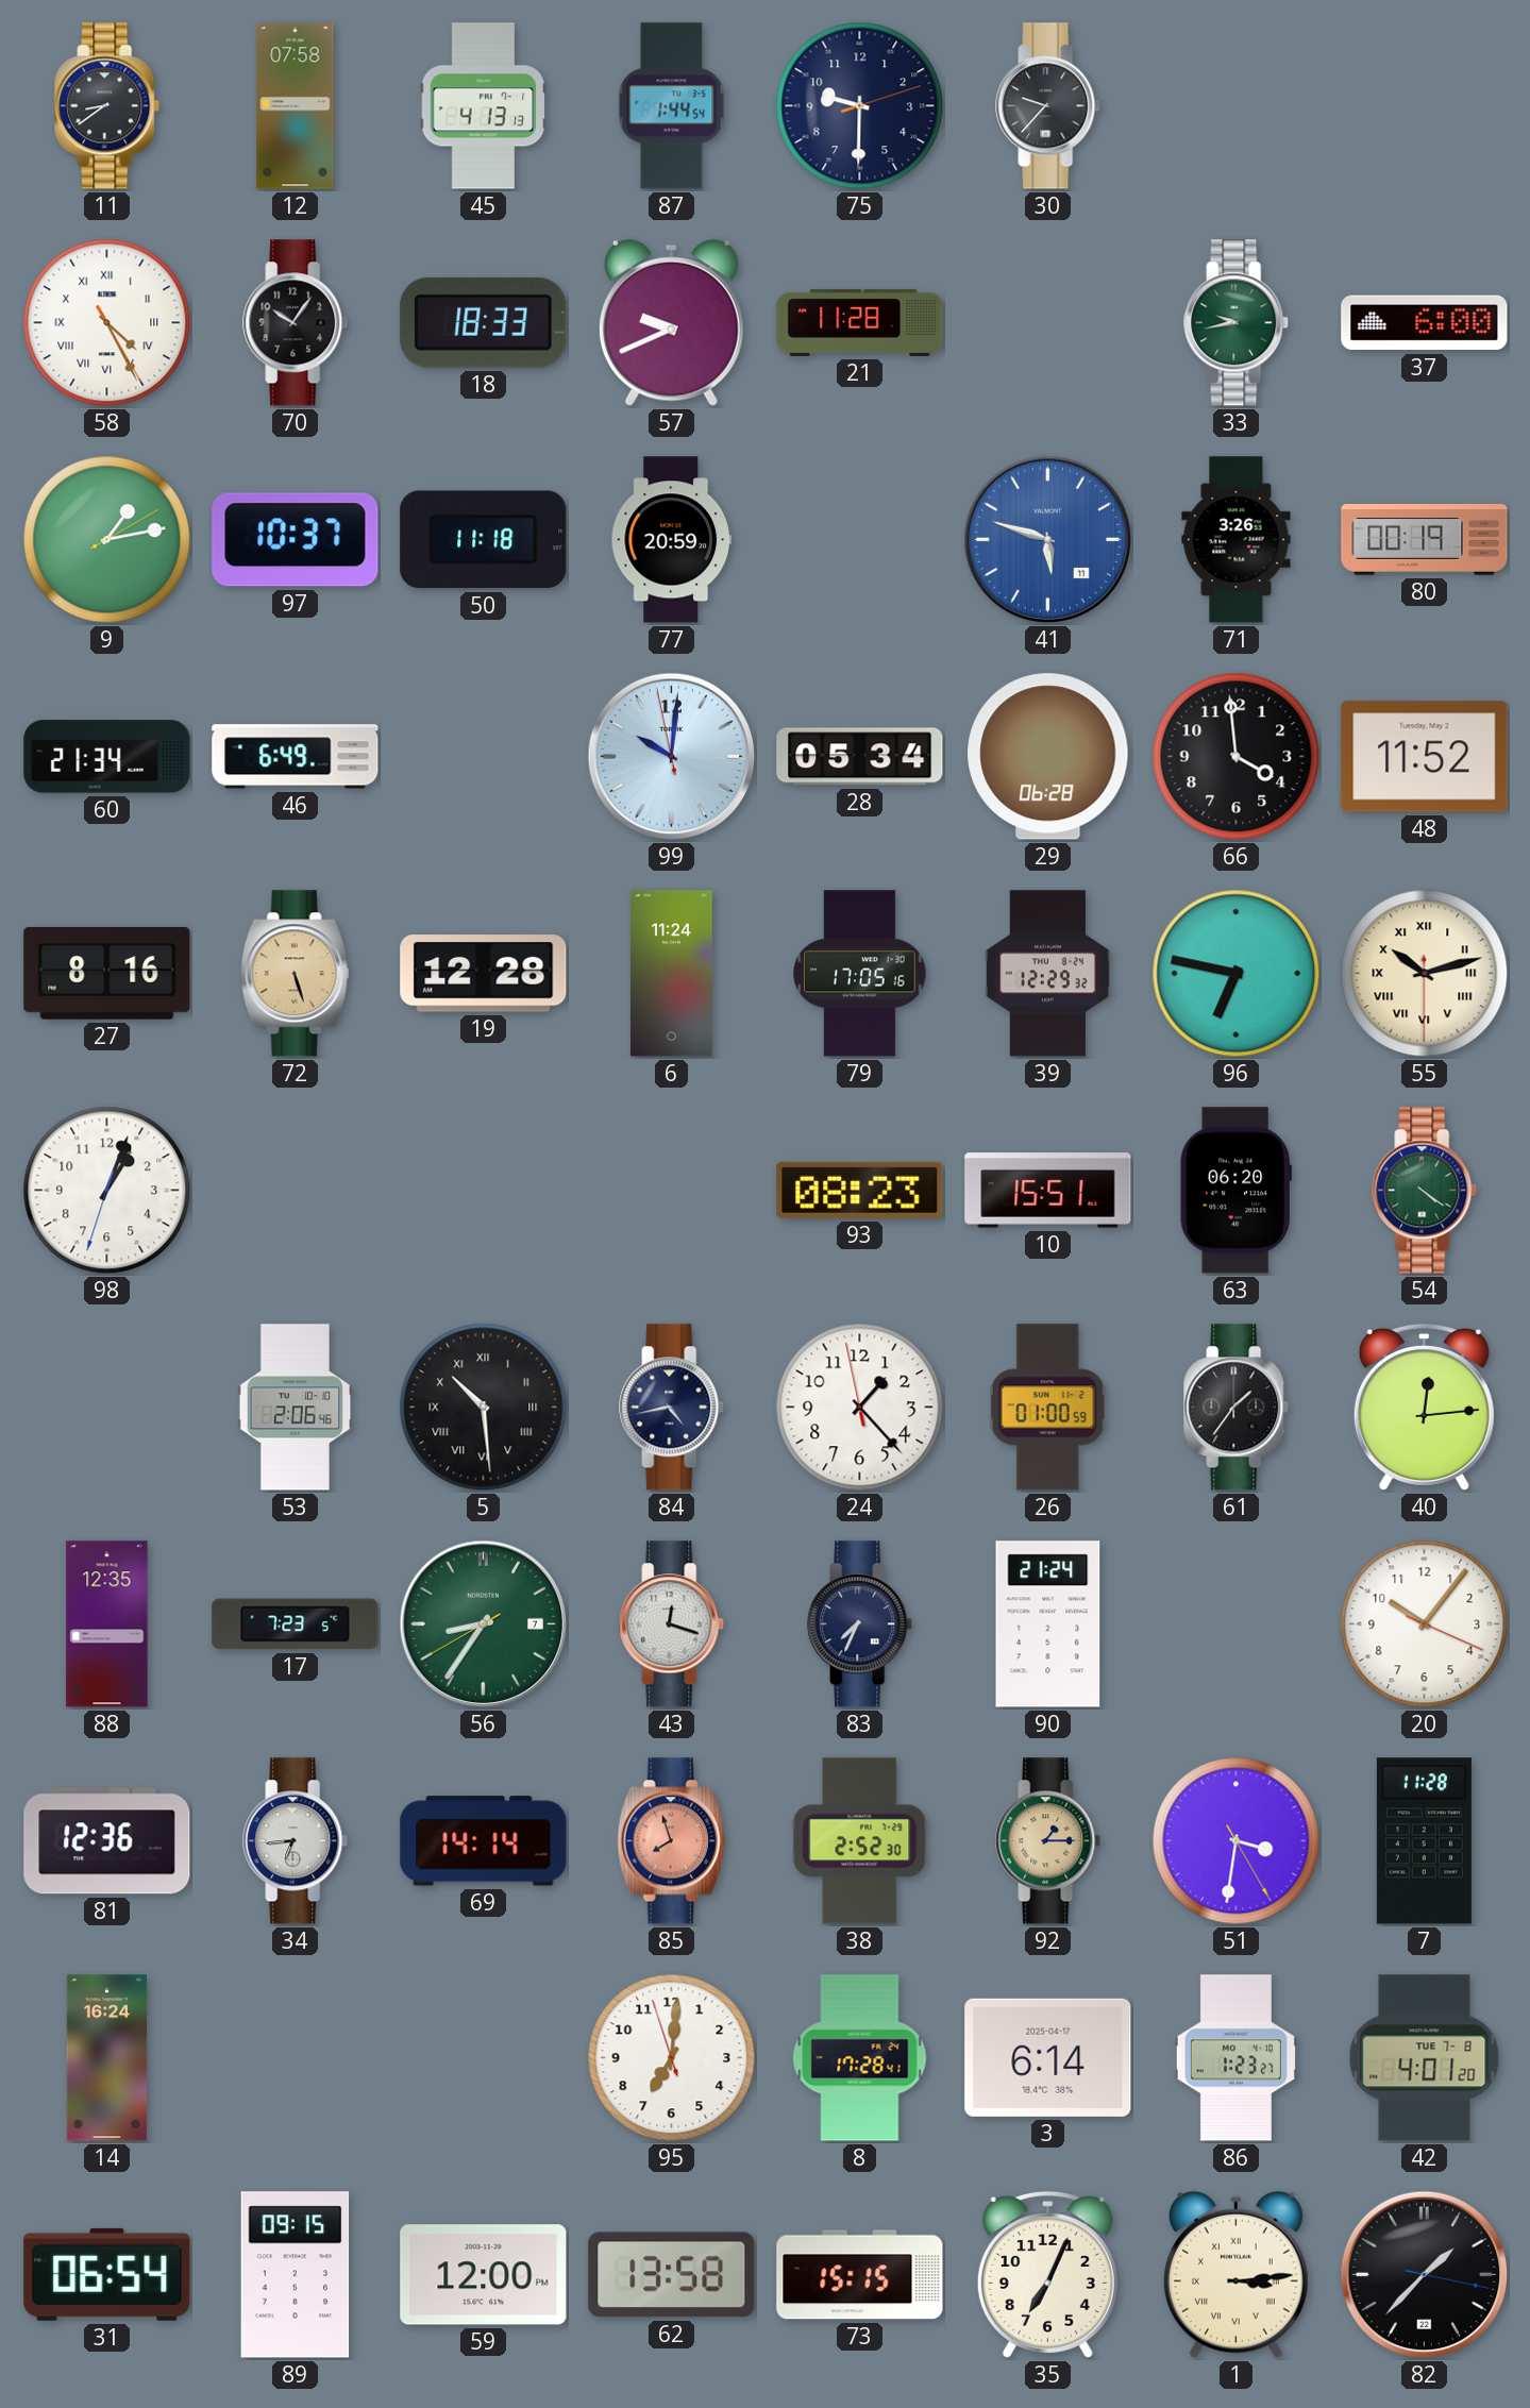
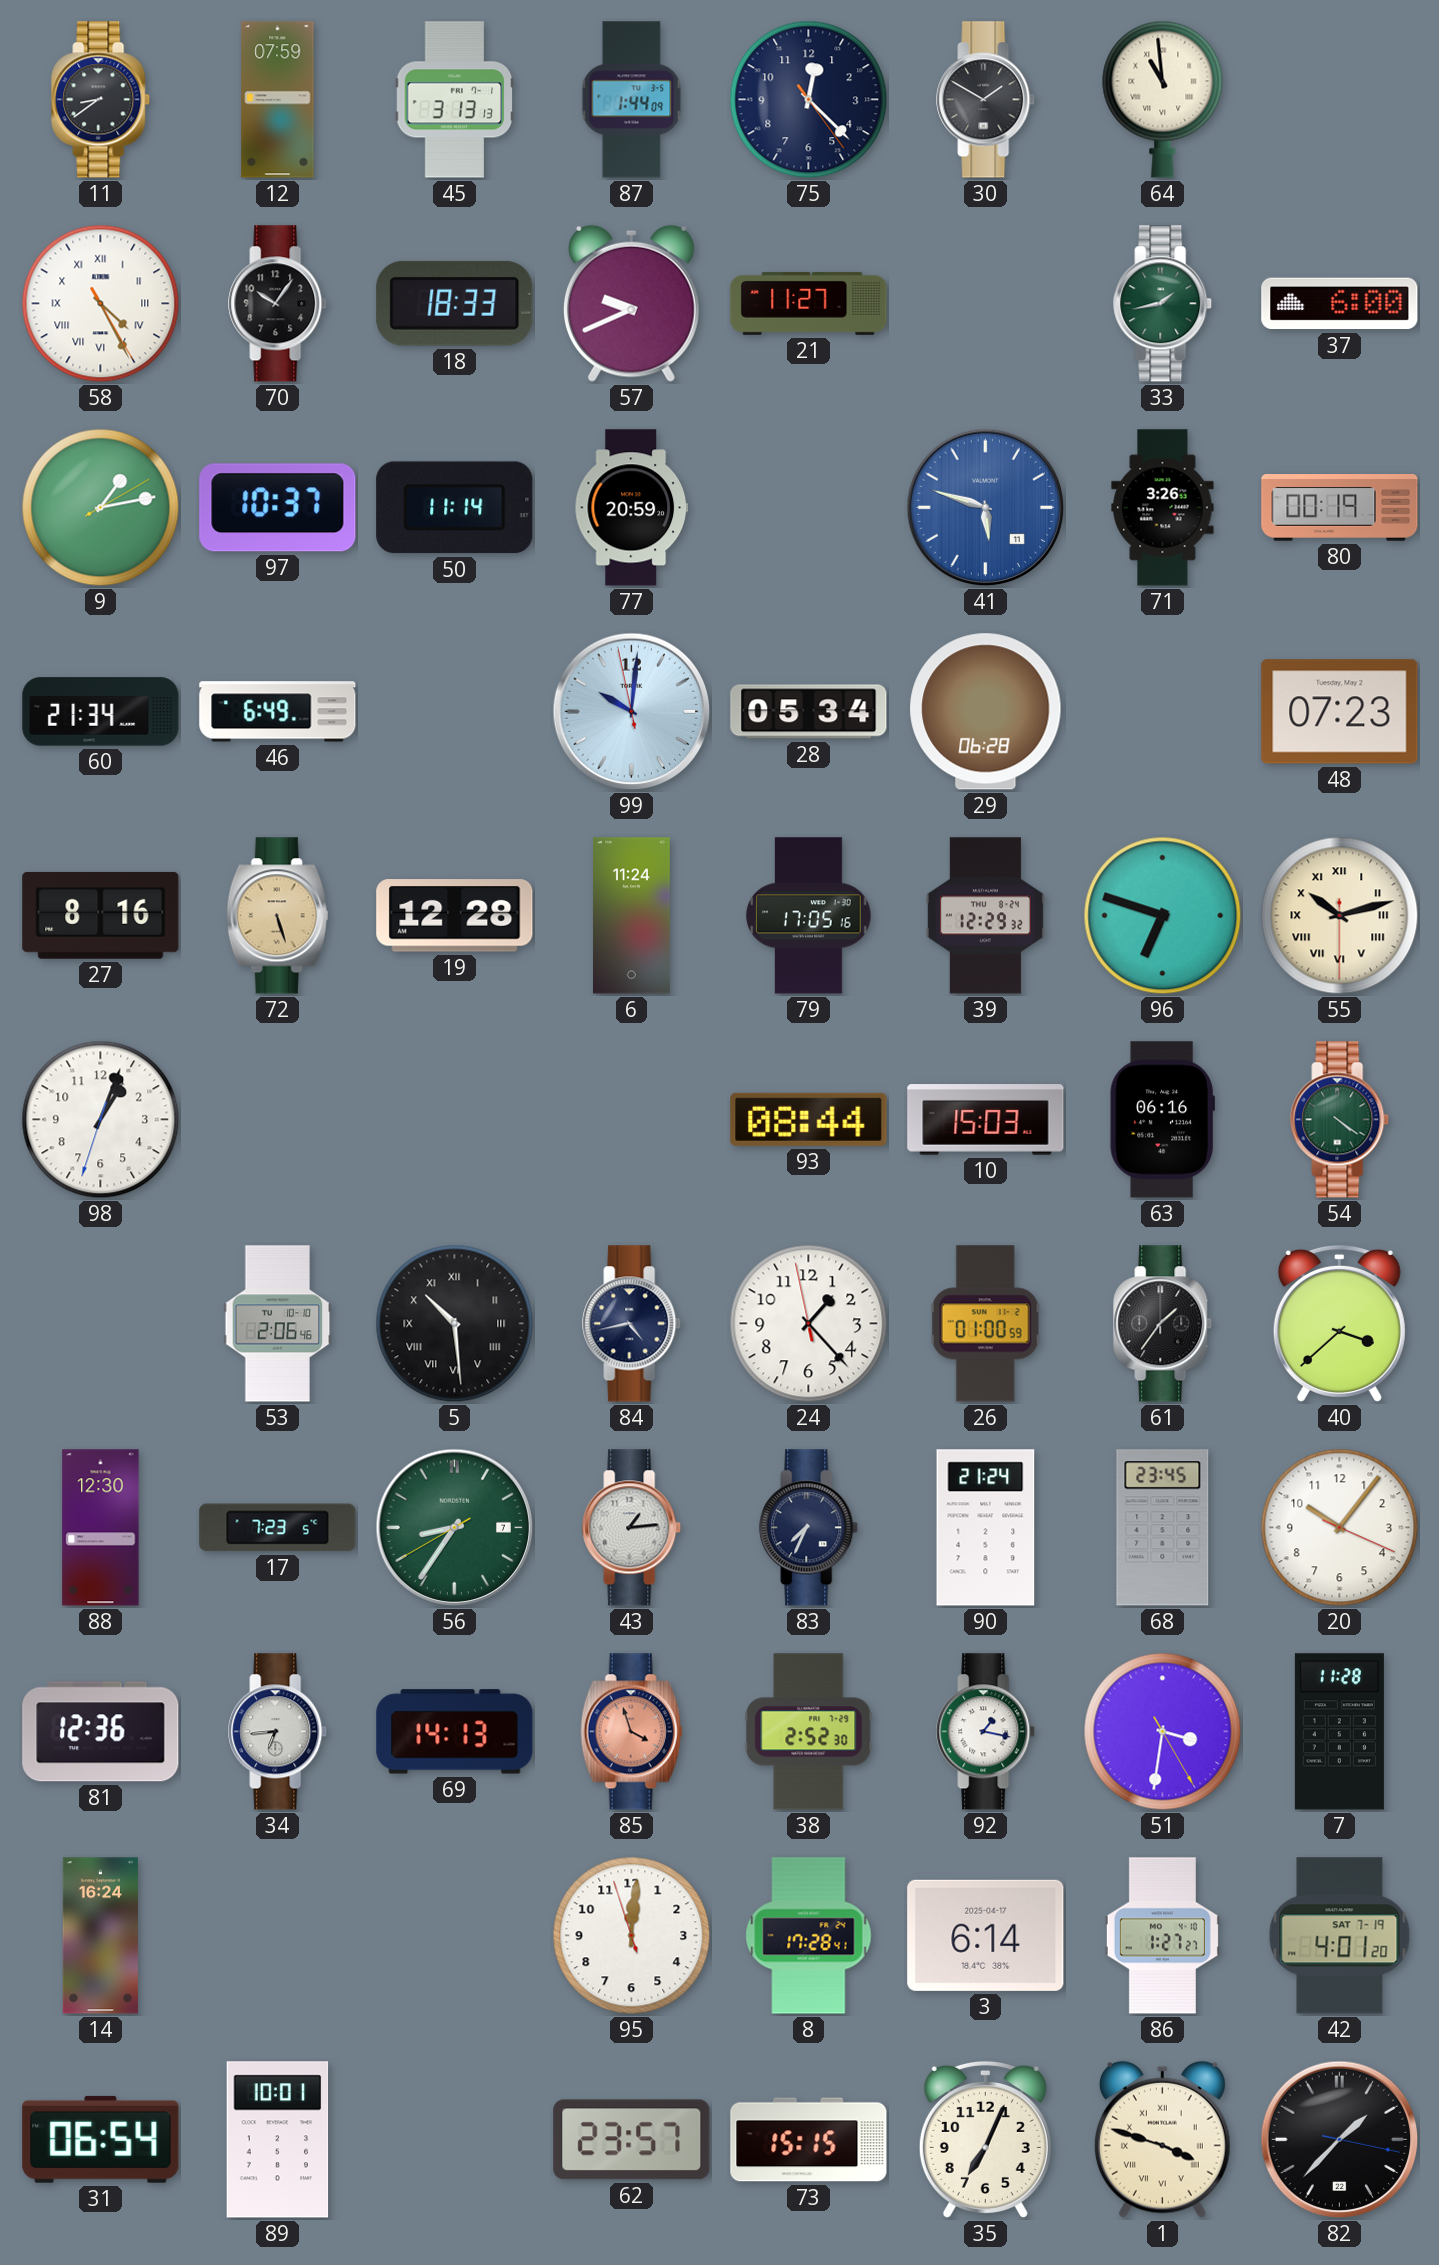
12: 07:58 -> 07:59 (278, 100)
45: 4:13 -> 3:13 (455, 100)
87: 1:44:54 -> 1:44:09 (632, 100)
75: 9:30 -> 12:22 (809, 100)
30: 9:37 -> 1:50 (986, 100)
64: none -> 10:59 (1163, 99)
21: 11:28 -> 11:27 (809, 303)
33: 9:43 -> 1:43 (1163, 304)
50: 11:18 -> 11:14 (455, 508)
66: 3:59 -> none (1237, 757)
48: 11:52 -> 07:23 (1340, 712)
96: 6:47 -> 6:48 (1163, 916)
93: 08:23 -> 08:44 (809, 1119)
10: 15:51 -> 15:03 (986, 1120)
63: 06:20 -> 06:16 (1162, 1120)
40: 12:14 -> 3:38 (1339, 1323)
88: 12:35 -> 12:30 (101, 1528)
43: 12:18 -> 1:14 (632, 1528)
68: none -> 23:45 (1163, 1528)
69: 14:14 -> 14:13 (455, 1732)
85: 7:57 -> 3:57 (632, 1732)
92: 1:15 -> 1:17 (986, 1732)
92 dial: champagne -> white (986, 1732)
95: 7:00 -> 12:00 (632, 1936)
86: 1:23 -> 1:27 (1162, 1936)
42 date: TUE 7-8 -> SAT 7-19 (1340, 1936)
89: 09:15 -> 10:01 (278, 2140)
59: 12:00 -> none (484, 2275)
62: 13:58 -> 23:57 (632, 2140)
1: 3:14 -> 3:48 (1162, 2139)
